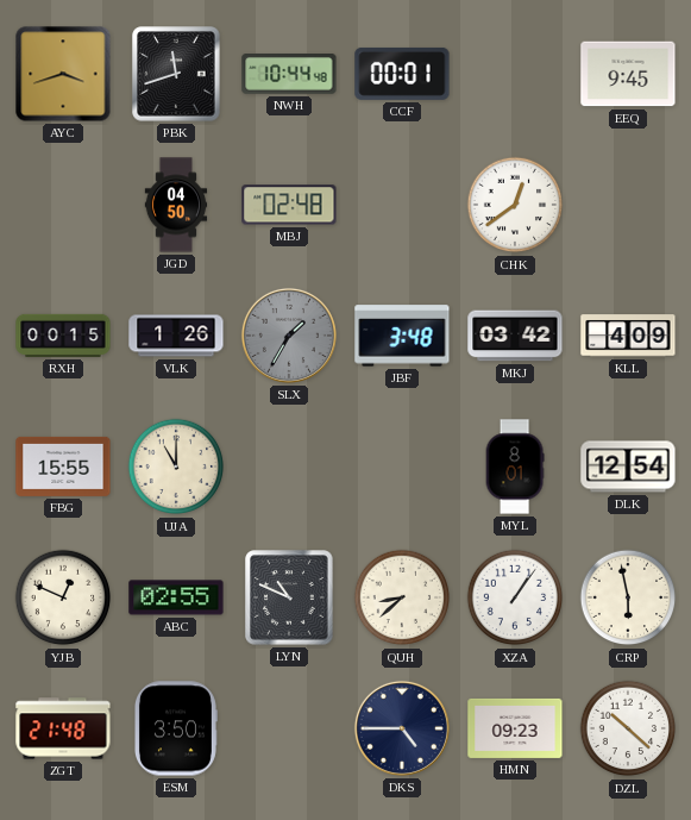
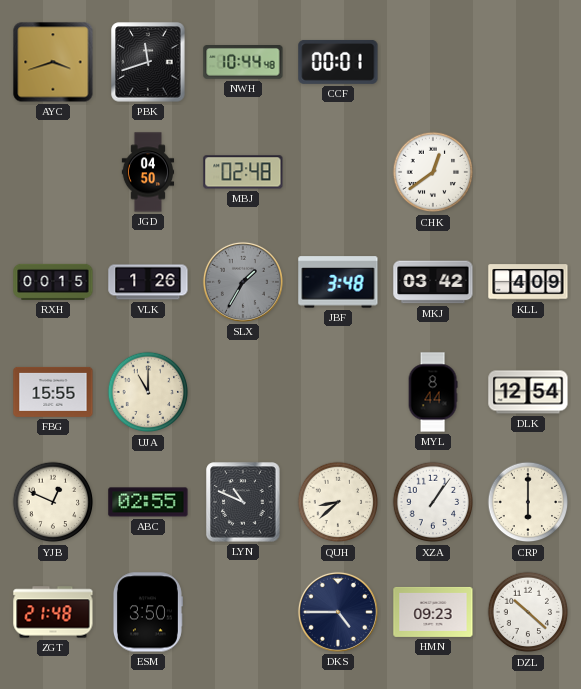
EEQ: 9:45 -> none (628, 74)
MYL: 8:01 -> 8:44 (433, 392)
CRP: 5:58 -> 6:00 (528, 502)
